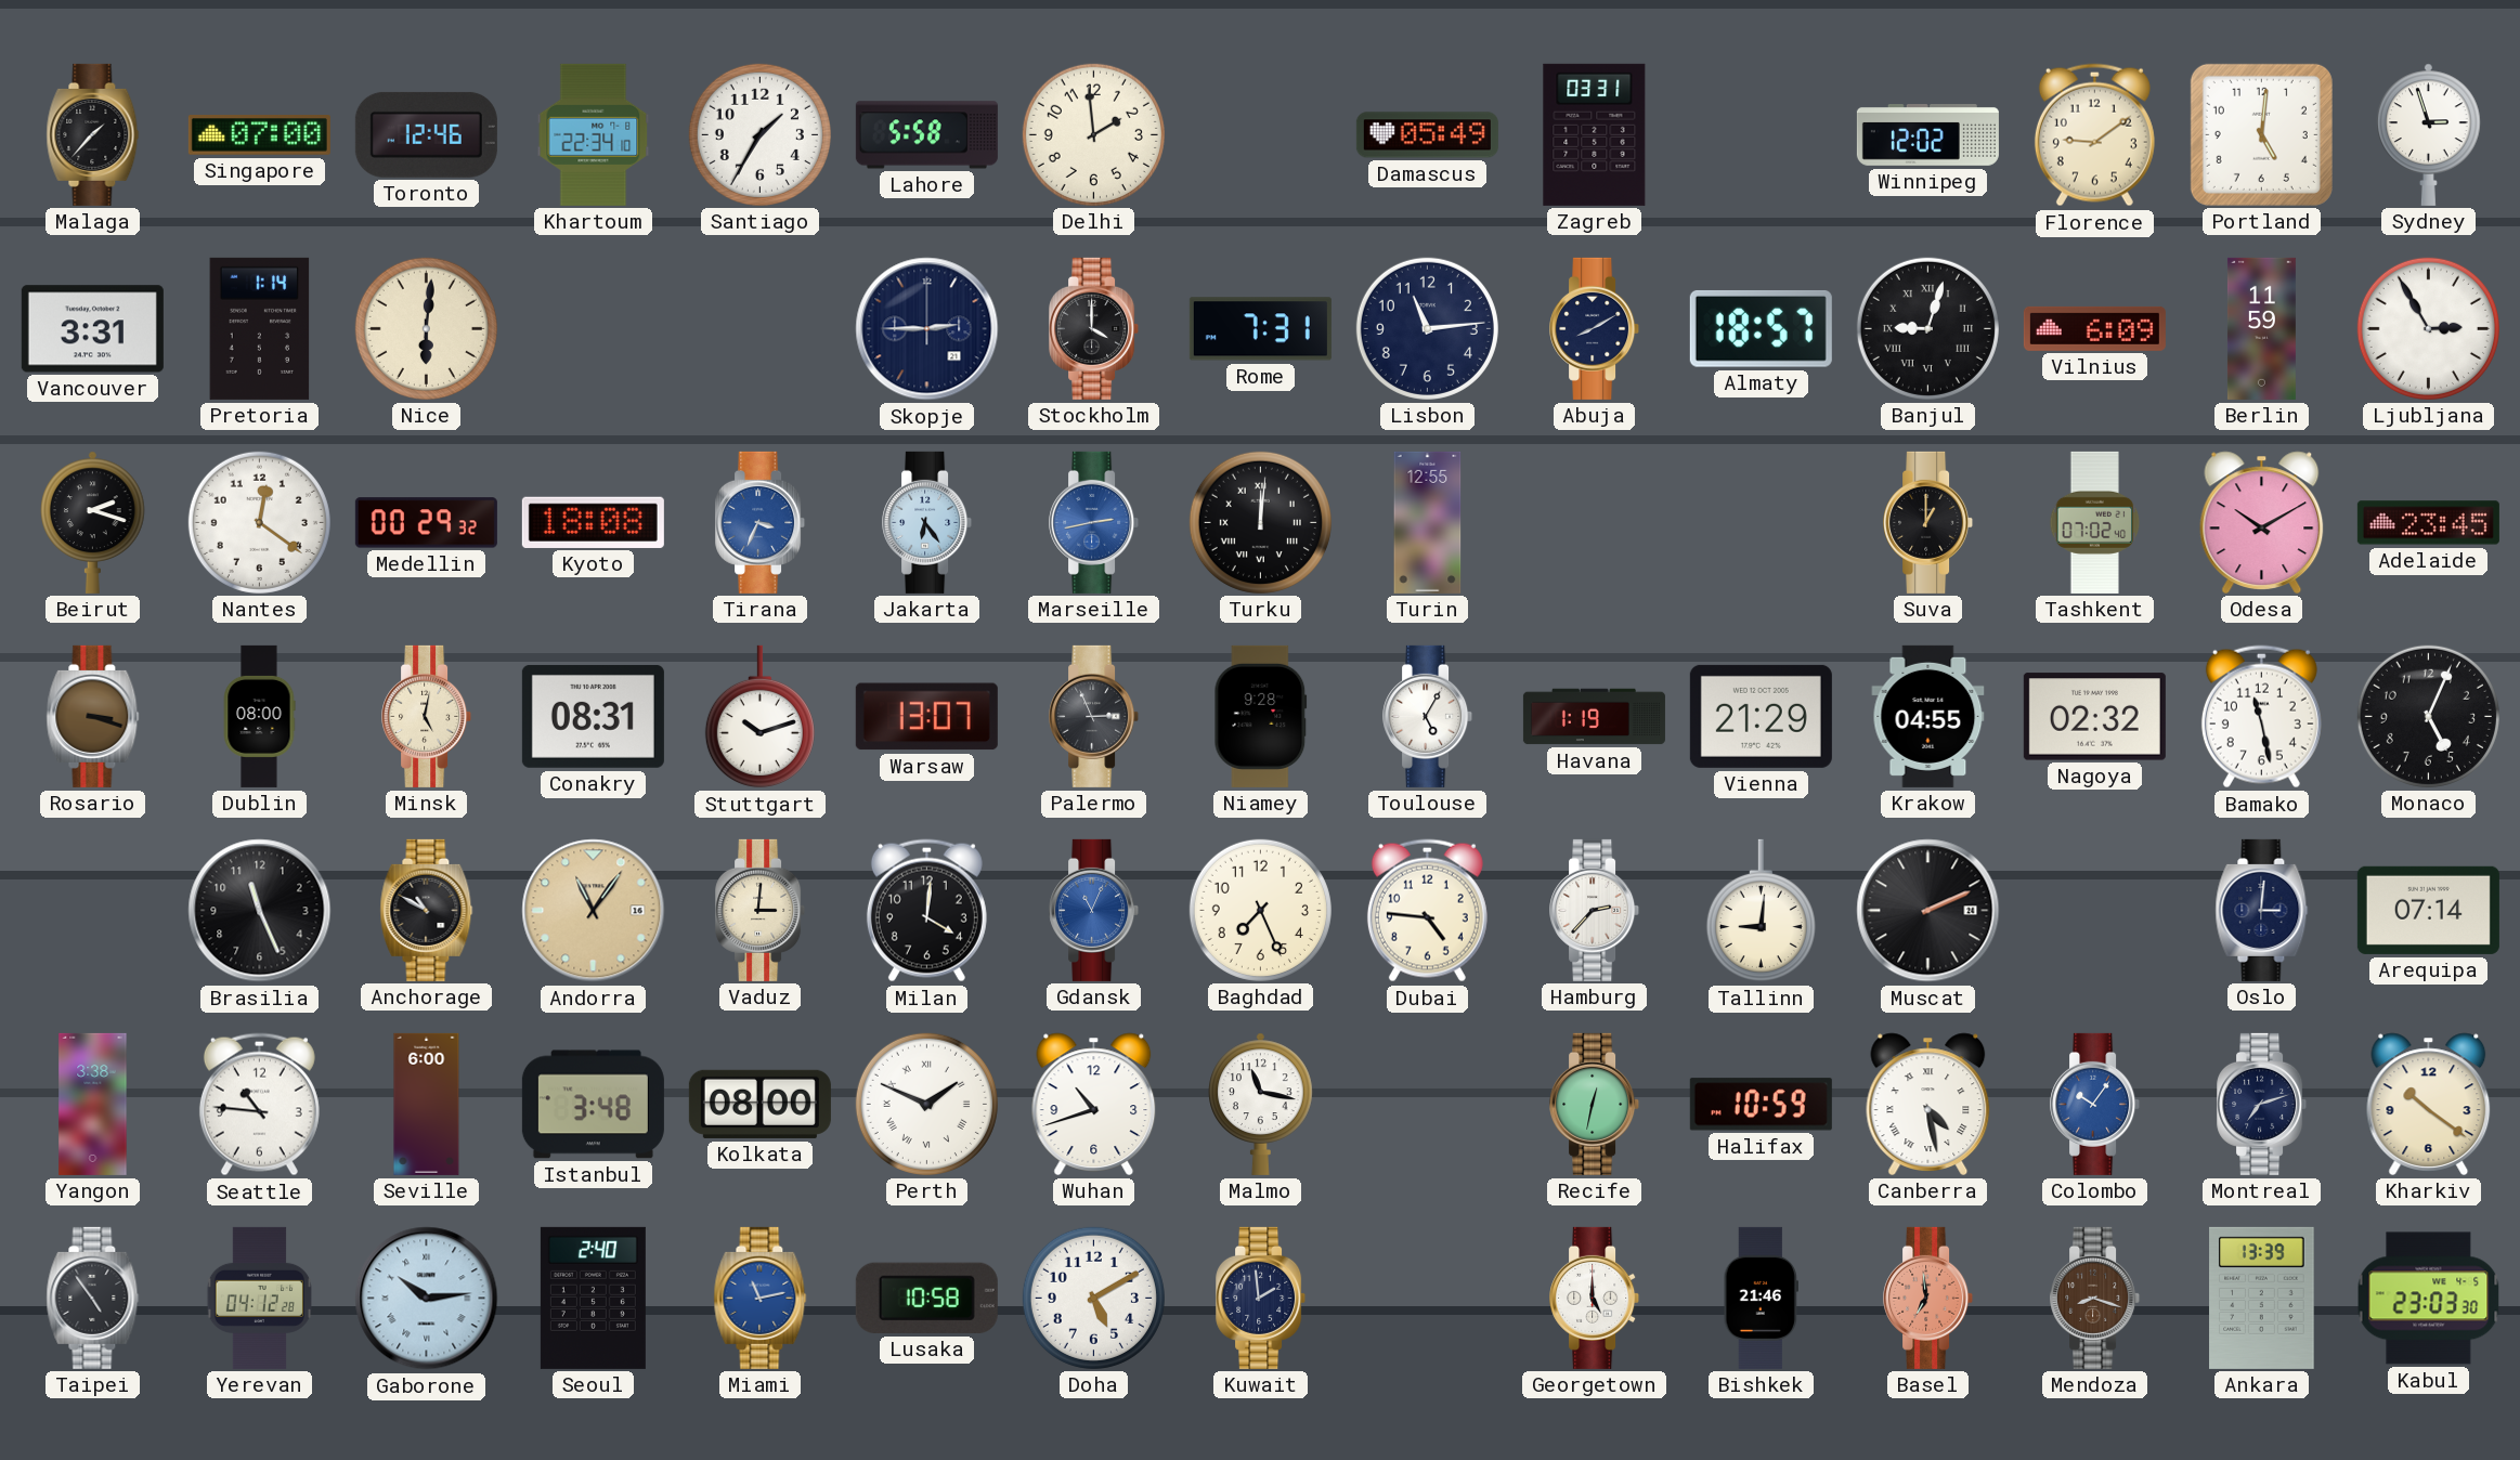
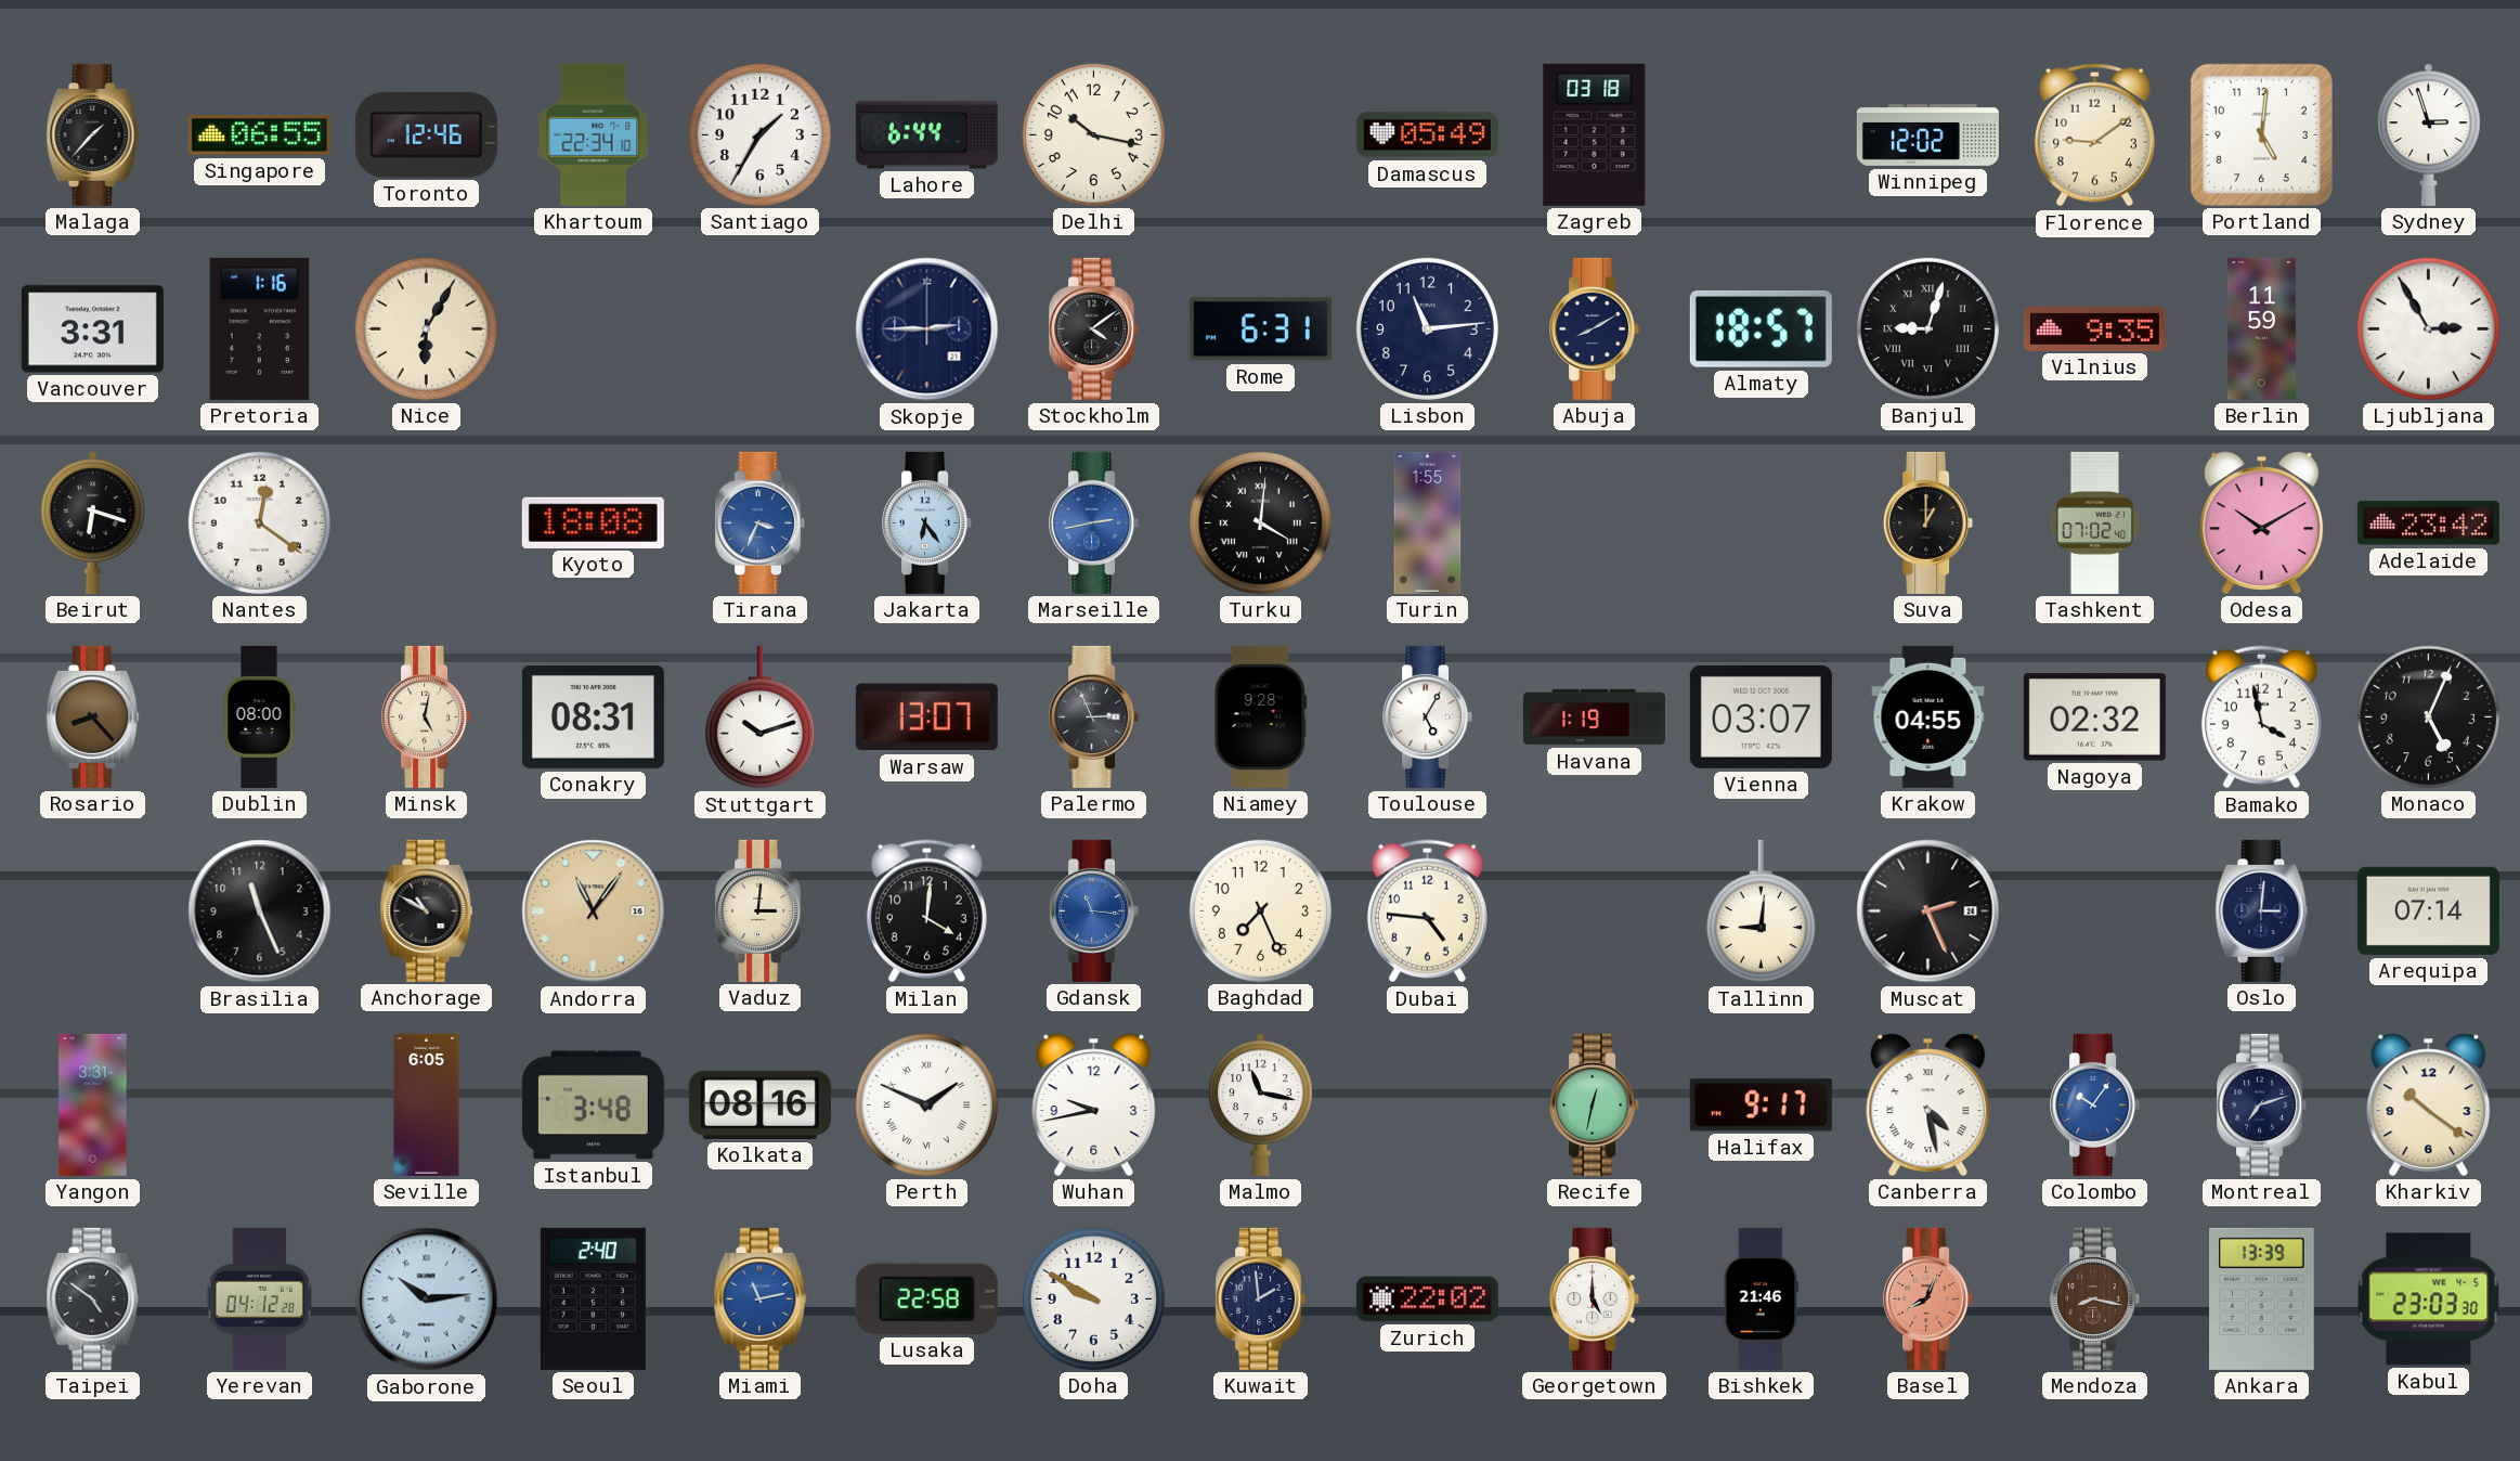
Singapore: 07:00 -> 06:55 (259, 135)
Lahore: 5:58 -> 6:44 (926, 135)
Delhi: 1:59 -> 10:17 (1093, 134)
Zagreb: 03:31 -> 03:18 (1595, 134)
Pretoria: 1:14 -> 1:16 (260, 328)
Nice: 6:01 -> 6:05 (426, 328)
Stockholm: 4:00 -> 4:09 (1094, 328)
Rome: 7:31 -> 6:31 (1260, 329)
Vilnius: 6:09 -> 9:35 (2094, 328)
Beirut: 2:18 -> 6:18 (93, 522)
Medellin: 00:29 -> none (426, 523)
Turku: 12:01 -> 4:01 (1260, 522)
Turin: 12:55 -> 1:55 (1428, 522)
Adelaide: 23:45 -> 23:42 (2428, 523)
Rosario: 3:18 -> 8:23 (93, 716)
Vienna: 21:29 -> 03:07 (1761, 716)
Bamako: 11:28 -> 3:58 (2261, 717)
Gdansk: 11:04 -> 11:16 (1094, 910)
Hamburg: 2:37 -> none (1595, 910)
Muscat: 2:11 -> 2:26 (1928, 911)
Yangon: 3:38 -> 3:31 (93, 1104)
Seattle: 10:46 -> none (259, 1105)
Seville: 6:00 -> 6:05 (427, 1104)
Kolkata: 08:00 -> 08:16 (759, 1104)
Wuhan: 10:42 -> 9:43 (1094, 1104)
Halifax: 10:59 -> 9:17 (1761, 1106)
Taipei: 4:54 -> 4:51 (93, 1298)
Lusaka: 10:58 -> 22:58 (926, 1298)
Doha: 5:10 -> 9:50 (1093, 1298)
Zurich: none -> 22:02 (1427, 1300)
Basel: 6:59 -> 8:04 (1928, 1298)
Mendoza: 8:18 -> 8:17 (2095, 1298)
